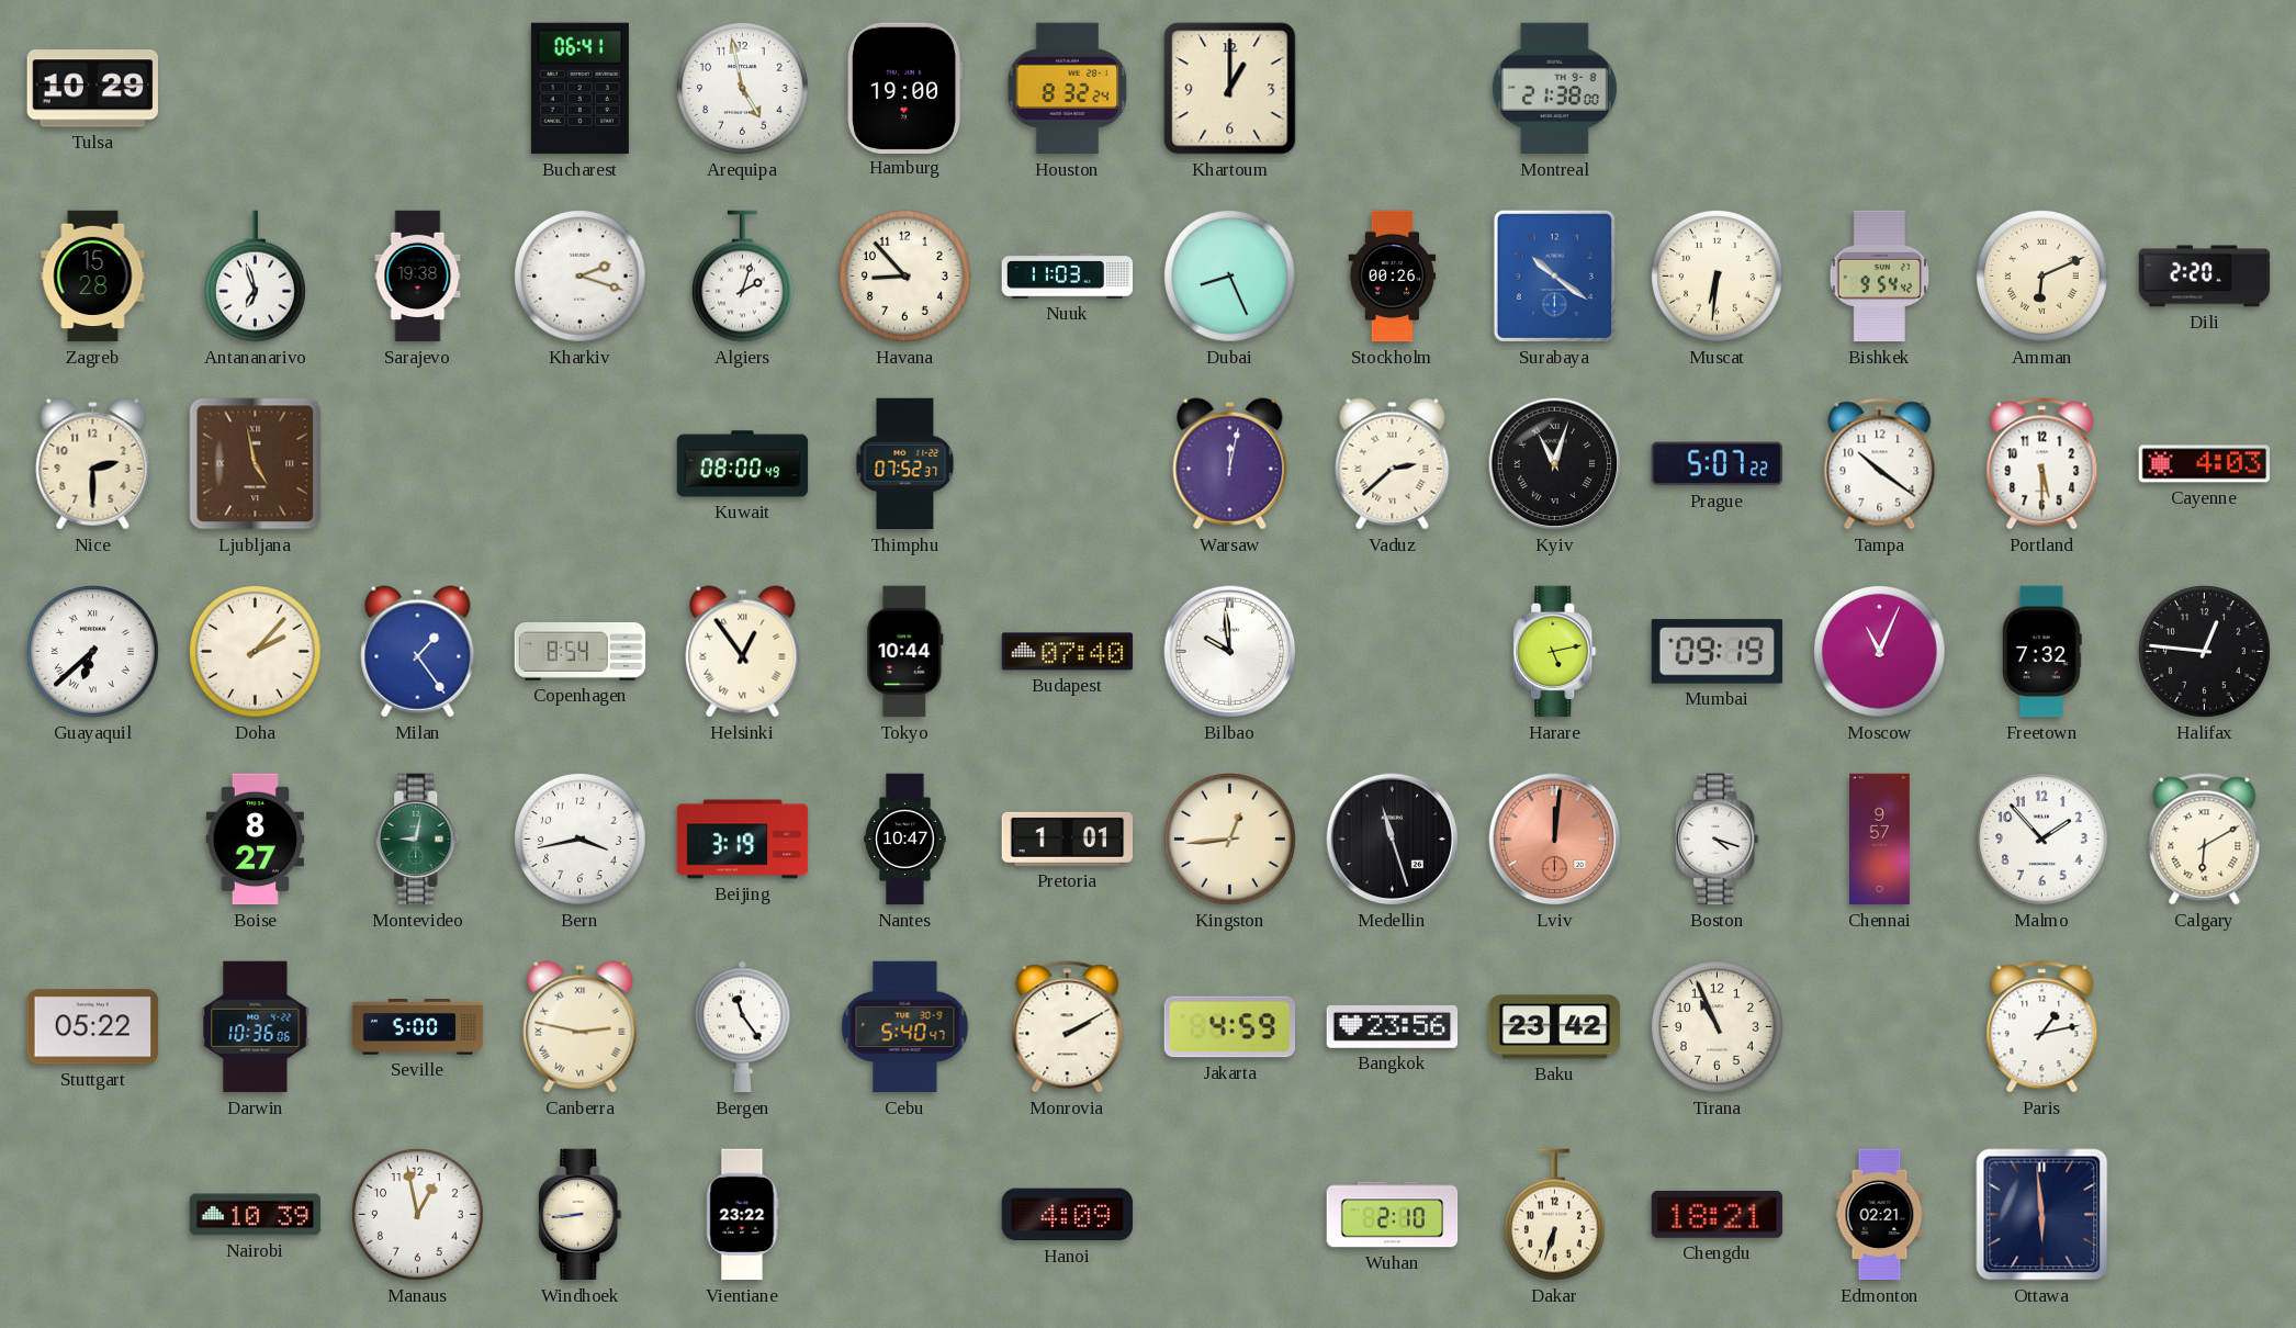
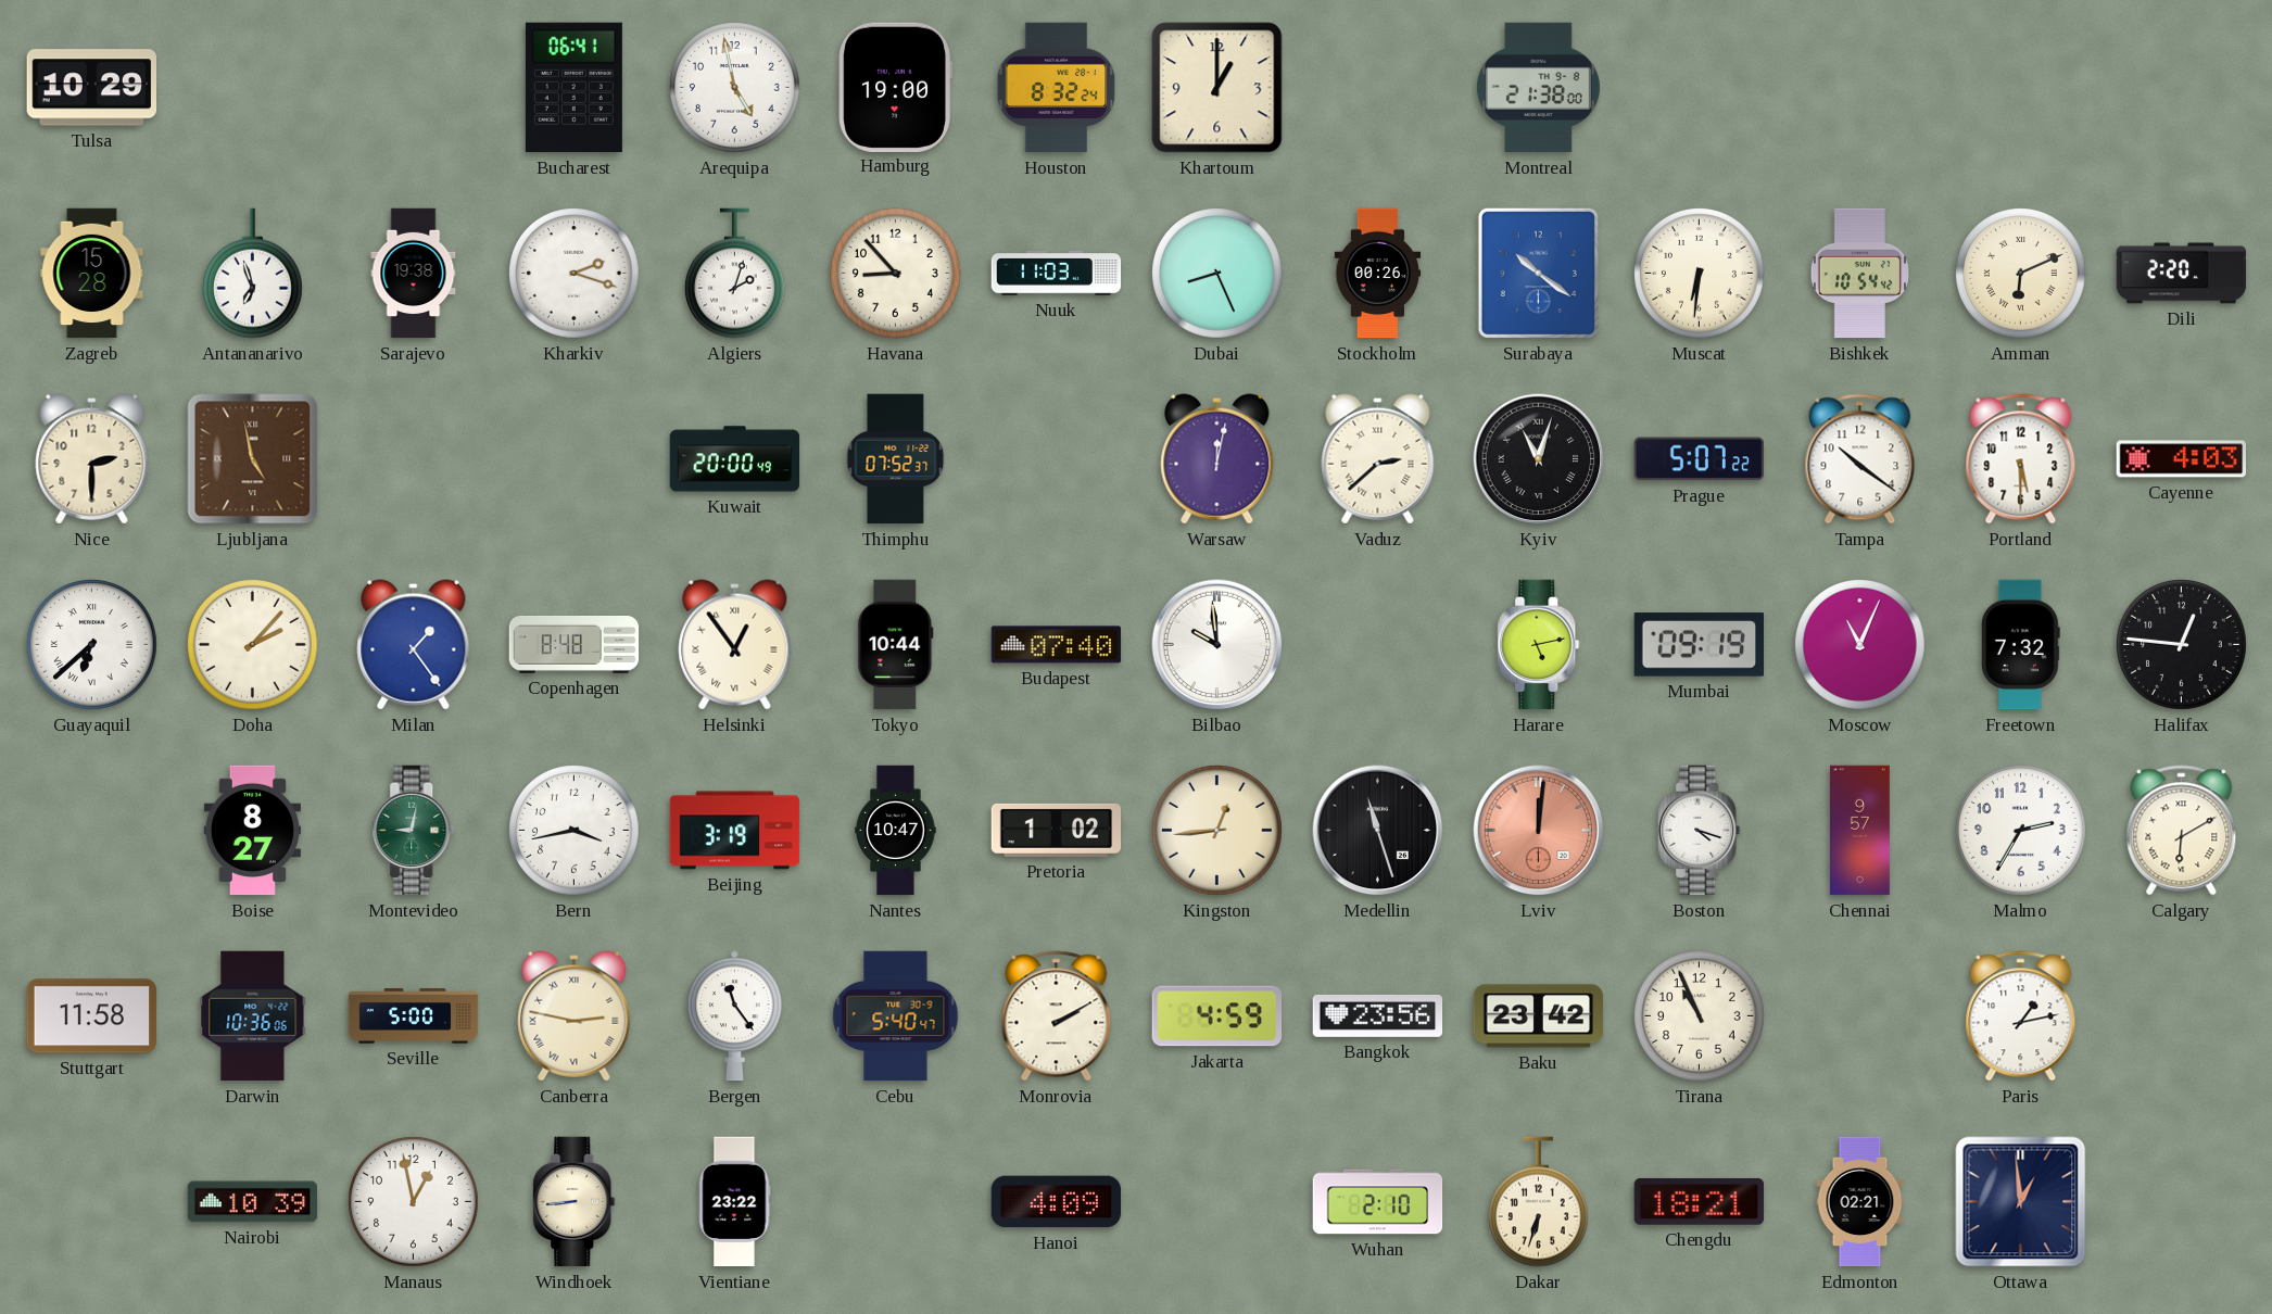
Bishkek: 9:54 -> 10:54 (1859, 274)
Kuwait: 08:00 -> 20:00 (735, 459)
Copenhagen: 8:54 -> 8:48 (575, 644)
Pretoria: 1:01 -> 1:02 (1057, 830)
Malmo: 1:53 -> 2:35 (2021, 831)
Stuttgart: 05:22 -> 11:58 (92, 1016)
Ottawa: 5:59 -> 12:59 (2021, 1202)
